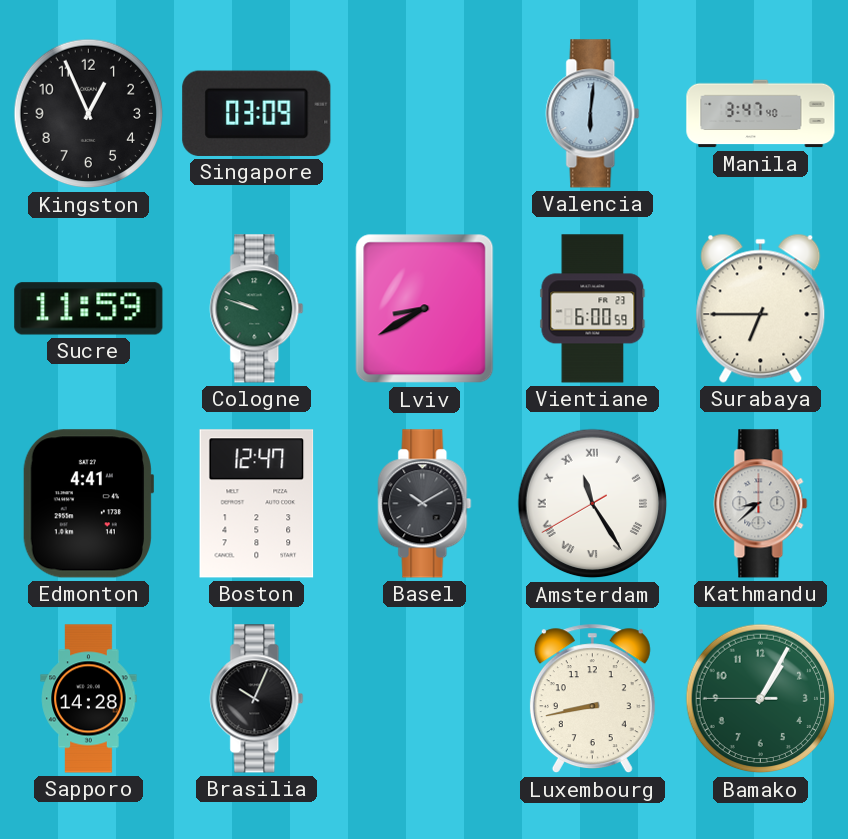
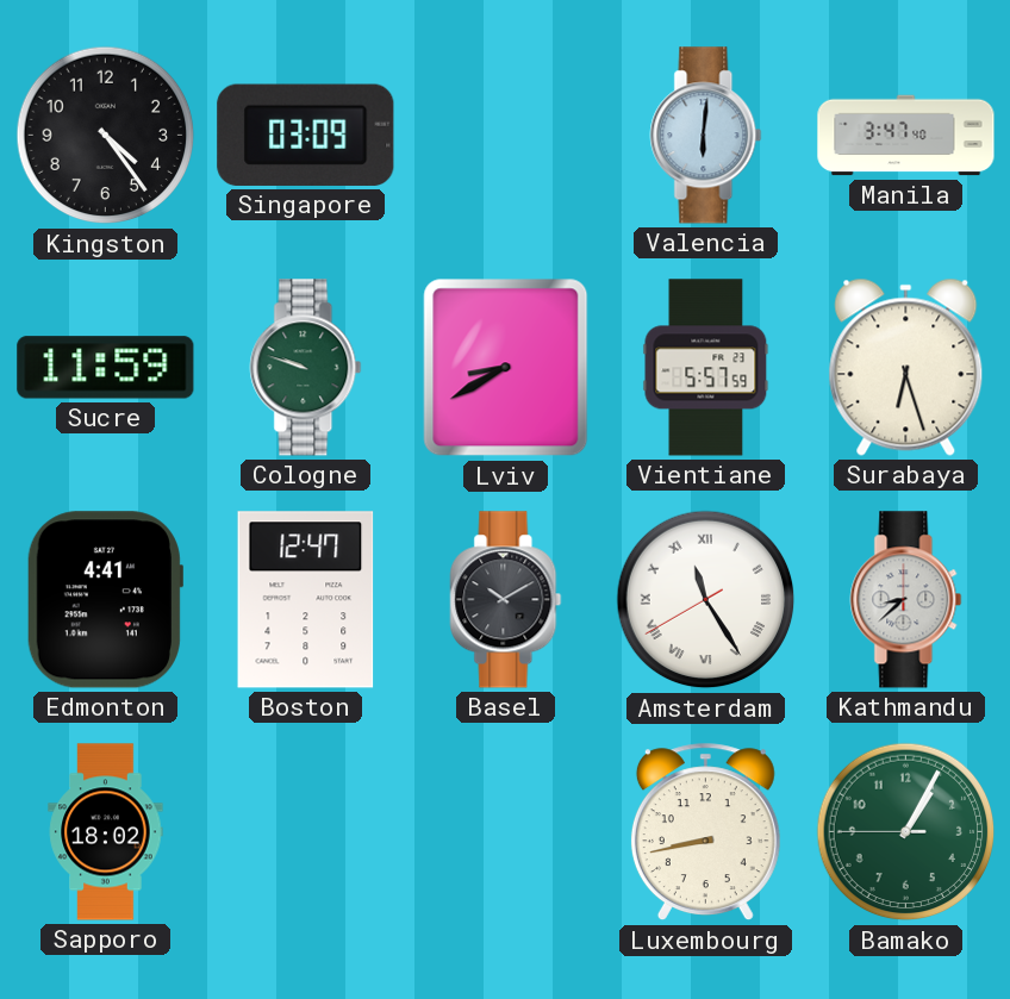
Kingston: 12:56 -> 4:24 (106, 136)
Vientiane: 6:00 -> 5:57 (706, 368)
Surabaya: 6:45 -> 6:27 (906, 367)
Sapporo: 14:28 -> 18:02 (106, 832)
Brasilia: 10:04 -> none (257, 699)
